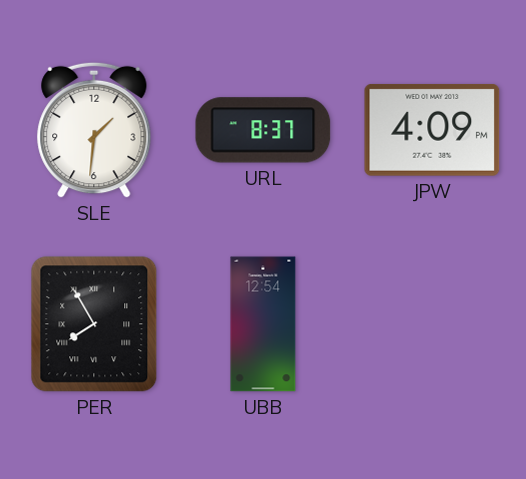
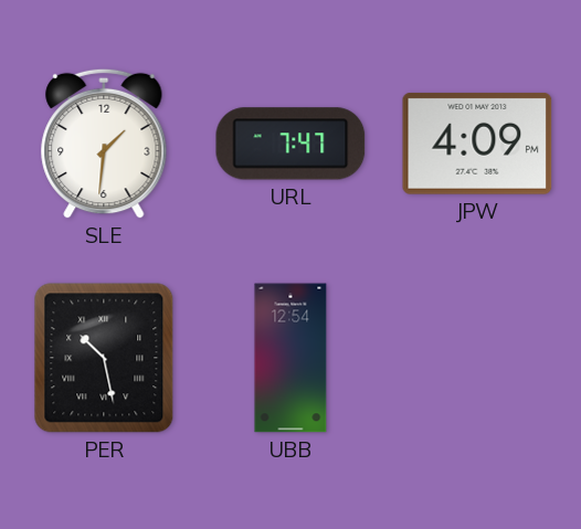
URL: 8:37 -> 7:47 (290, 144)
PER: 7:55 -> 10:28 (104, 358)
